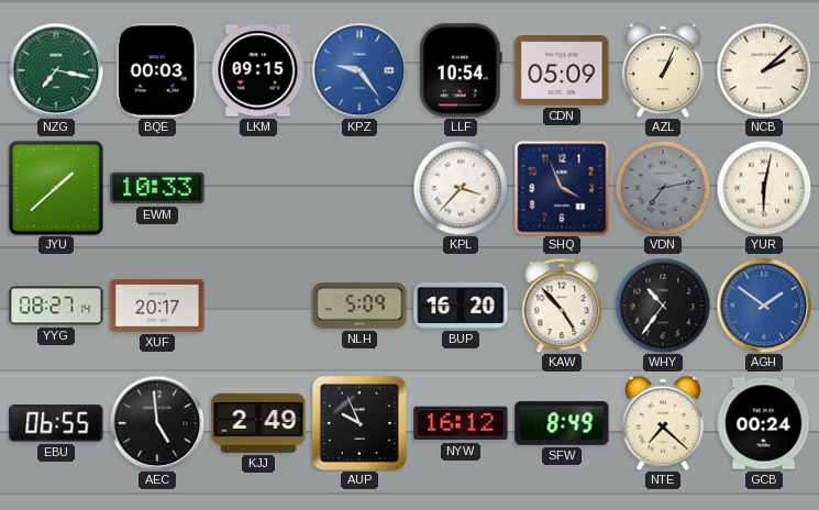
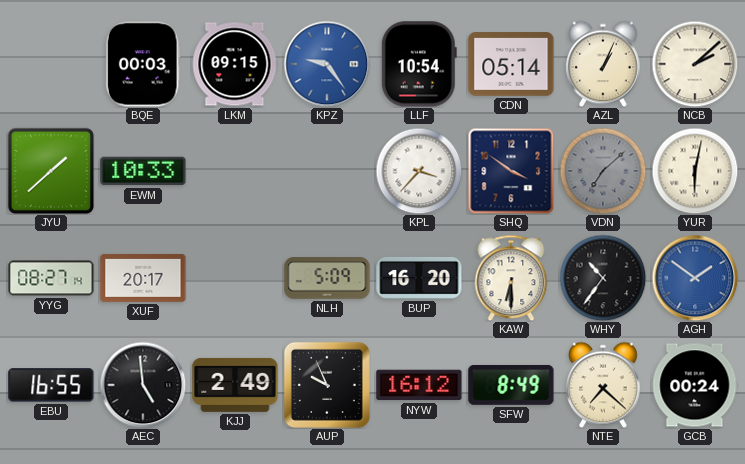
NZG: 7:17 -> none (56, 70)
CDN: 05:09 -> 05:14 (511, 64)
SHQ: 3:56 -> 3:51 (511, 171)
VDN: 7:13 -> 7:08 (603, 171)
KAW: 4:53 -> 6:30 (511, 278)
EBU: 06:55 -> 16:55 (51, 385)
